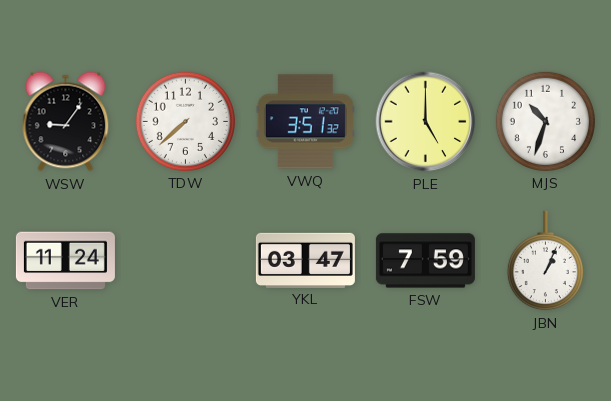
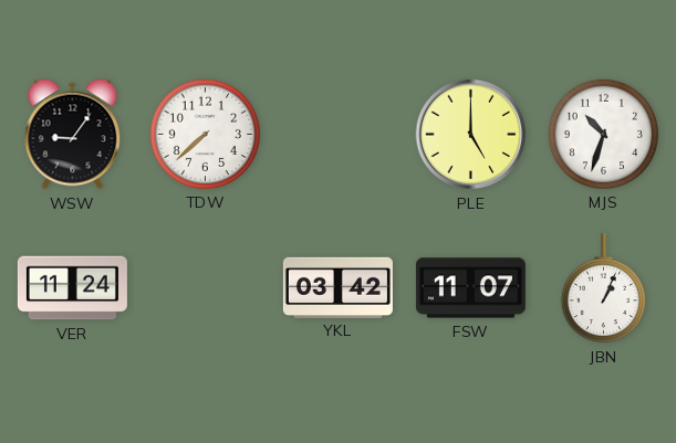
VWQ: 3:51 -> none (305, 122)
YKL: 03:47 -> 03:42 (337, 287)
FSW: 7:59 -> 11:07 (470, 288)
